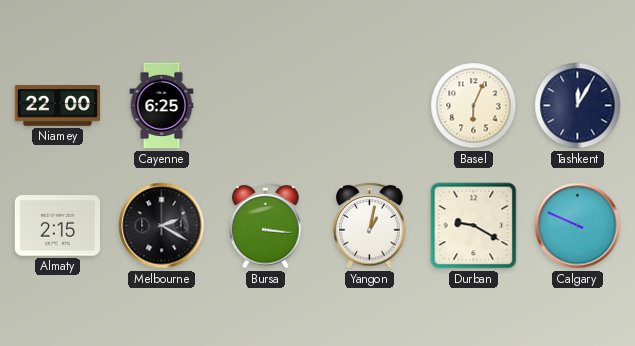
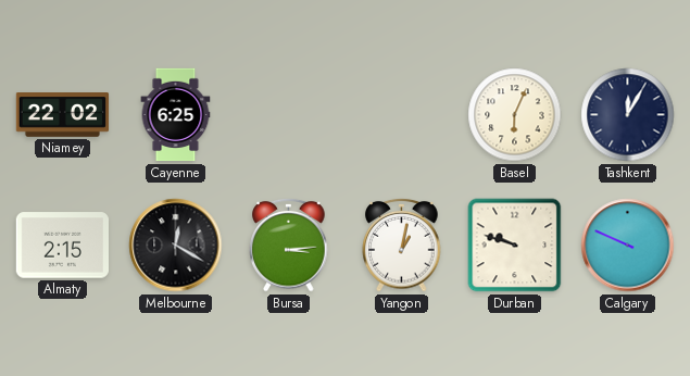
Niamey: 22:00 -> 22:02 (63, 115)
Melbourne: 2:20 -> 12:20 (176, 246)
Bursa: 3:16 -> 3:14 (289, 245)
Durban: 9:20 -> 9:48 (515, 246)
